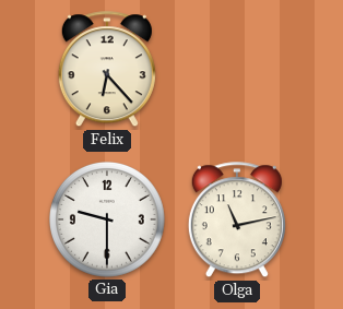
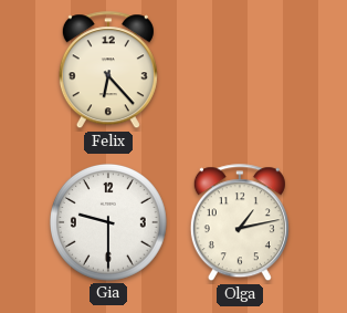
Olga: 11:13 -> 1:13 (240, 223)
